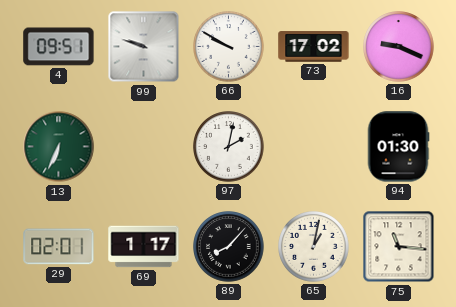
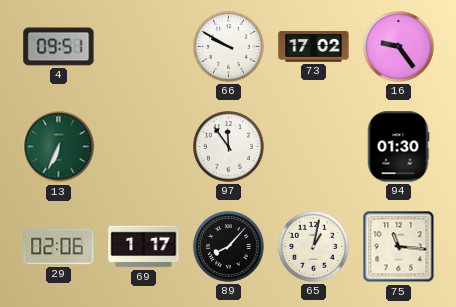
99: 9:48 -> none (144, 47)
16: 9:19 -> 9:24 (399, 47)
97: 2:02 -> 11:54 (229, 147)
29: 02:01 -> 02:06 (59, 247)
